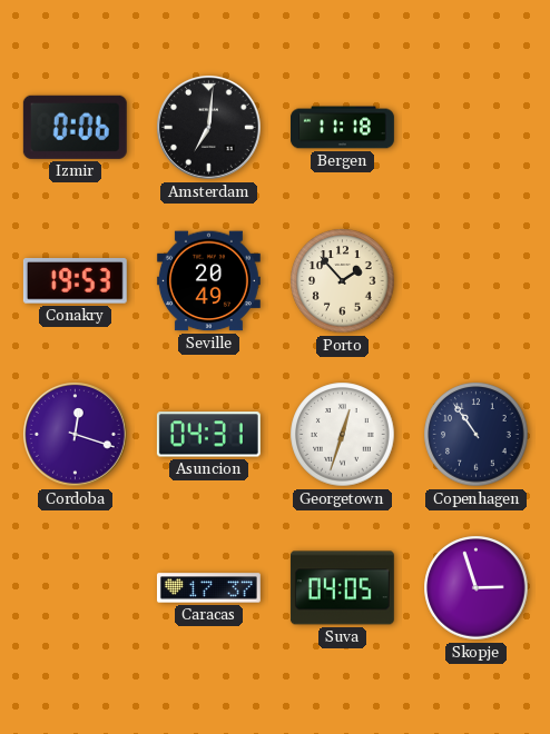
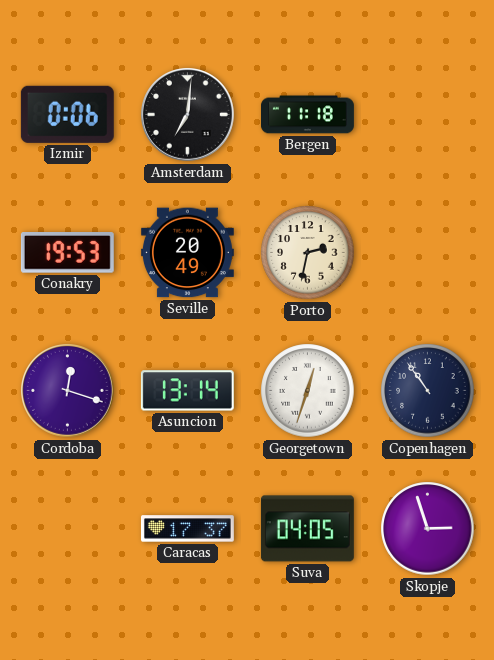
Porto: 1:53 -> 2:32 (308, 253)
Asuncion: 04:31 -> 13:14 (187, 391)
